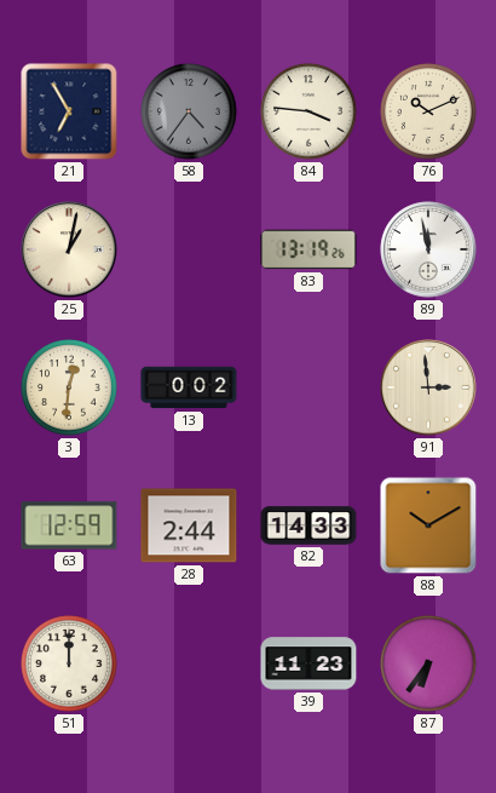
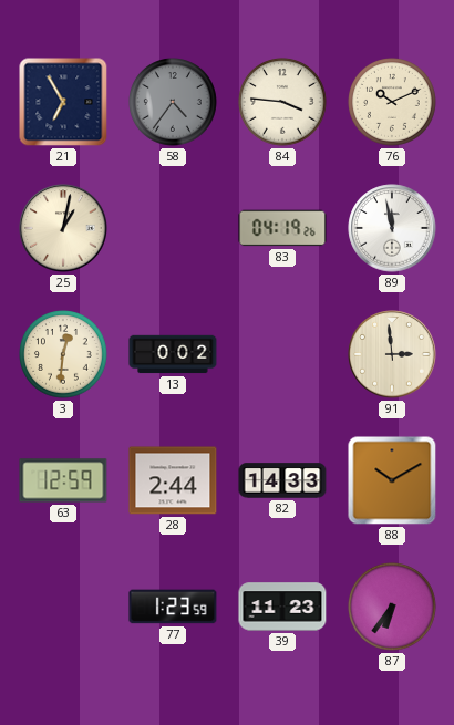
83: 13:19 -> 04:19 (282, 228)
51: 12:00 -> none (70, 665)
77: none -> 1:23 (173, 607)
